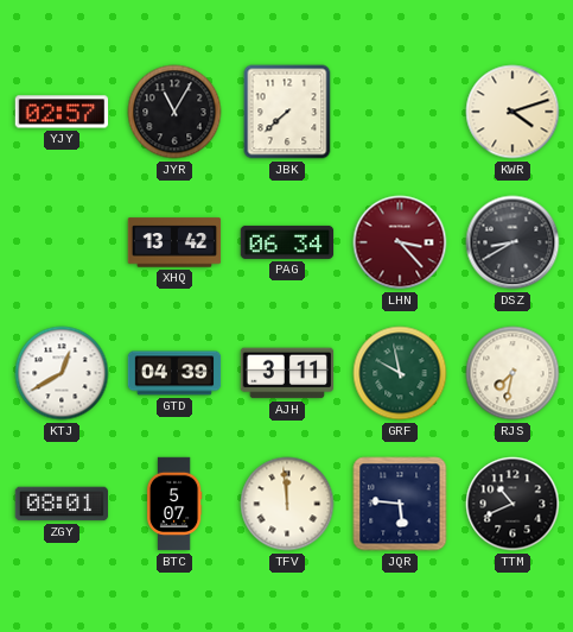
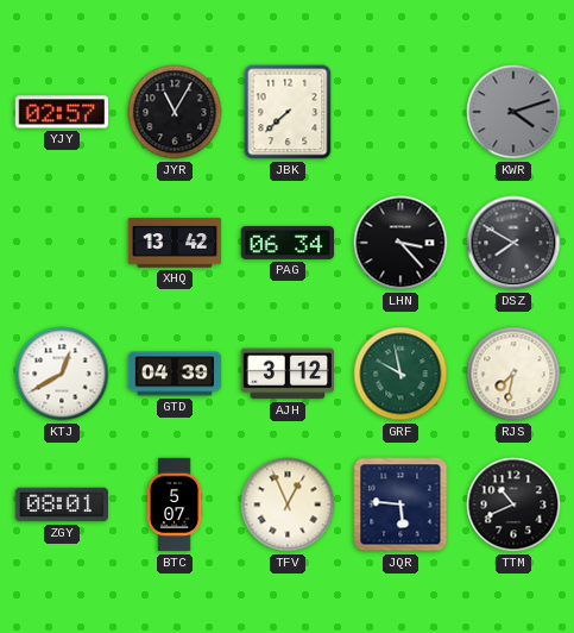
KWR dial: cream -> grey (513, 112)
LHN dial: burgundy -> black (400, 243)
DSZ: 8:40 -> 7:50 (513, 243)
AJH: 3:11 -> 3:12 (288, 374)
TFV: 11:59 -> 12:56 (288, 504)
